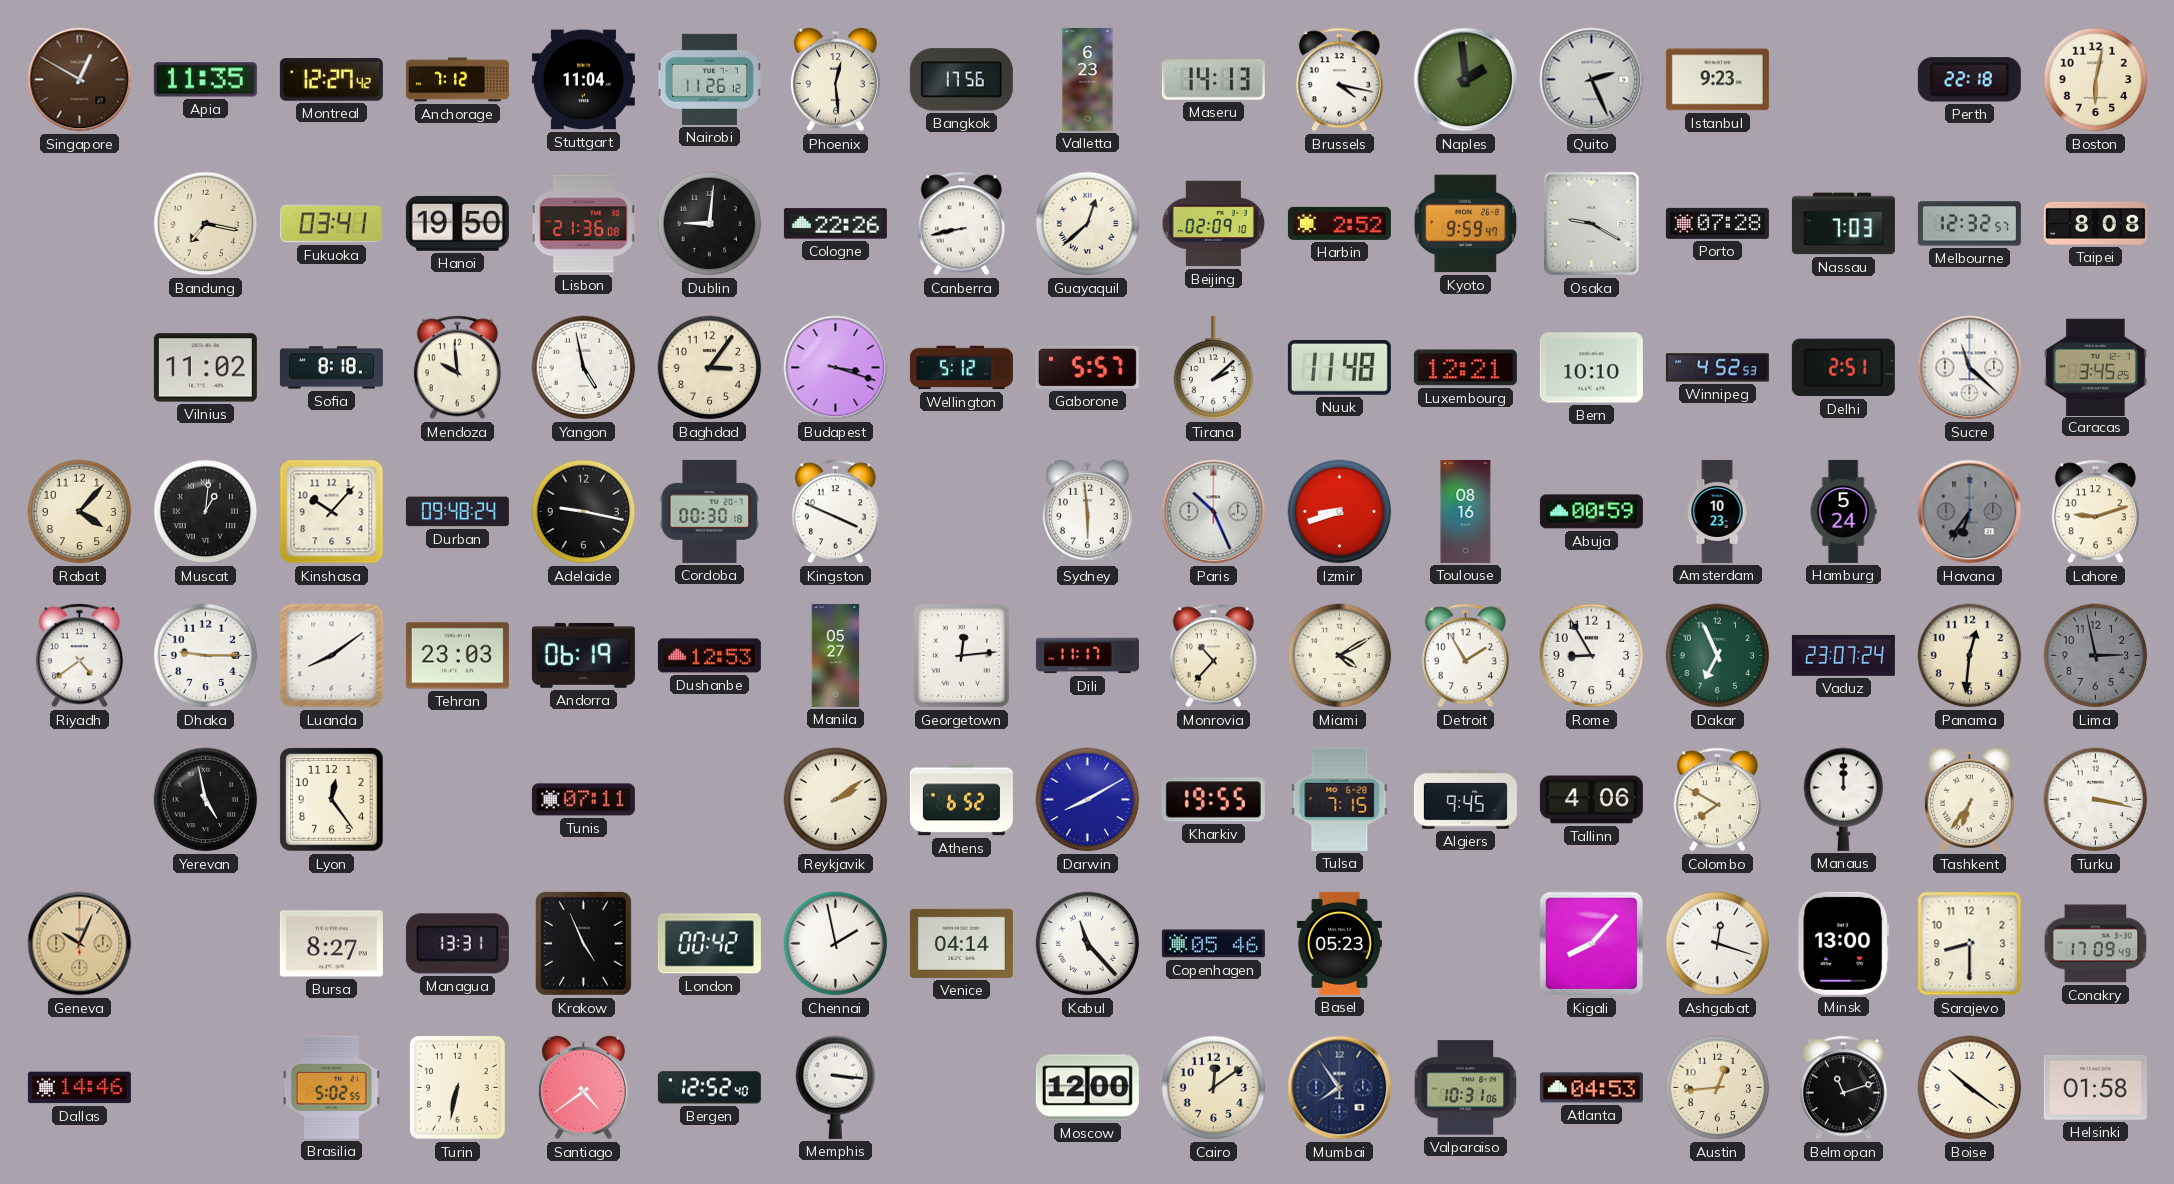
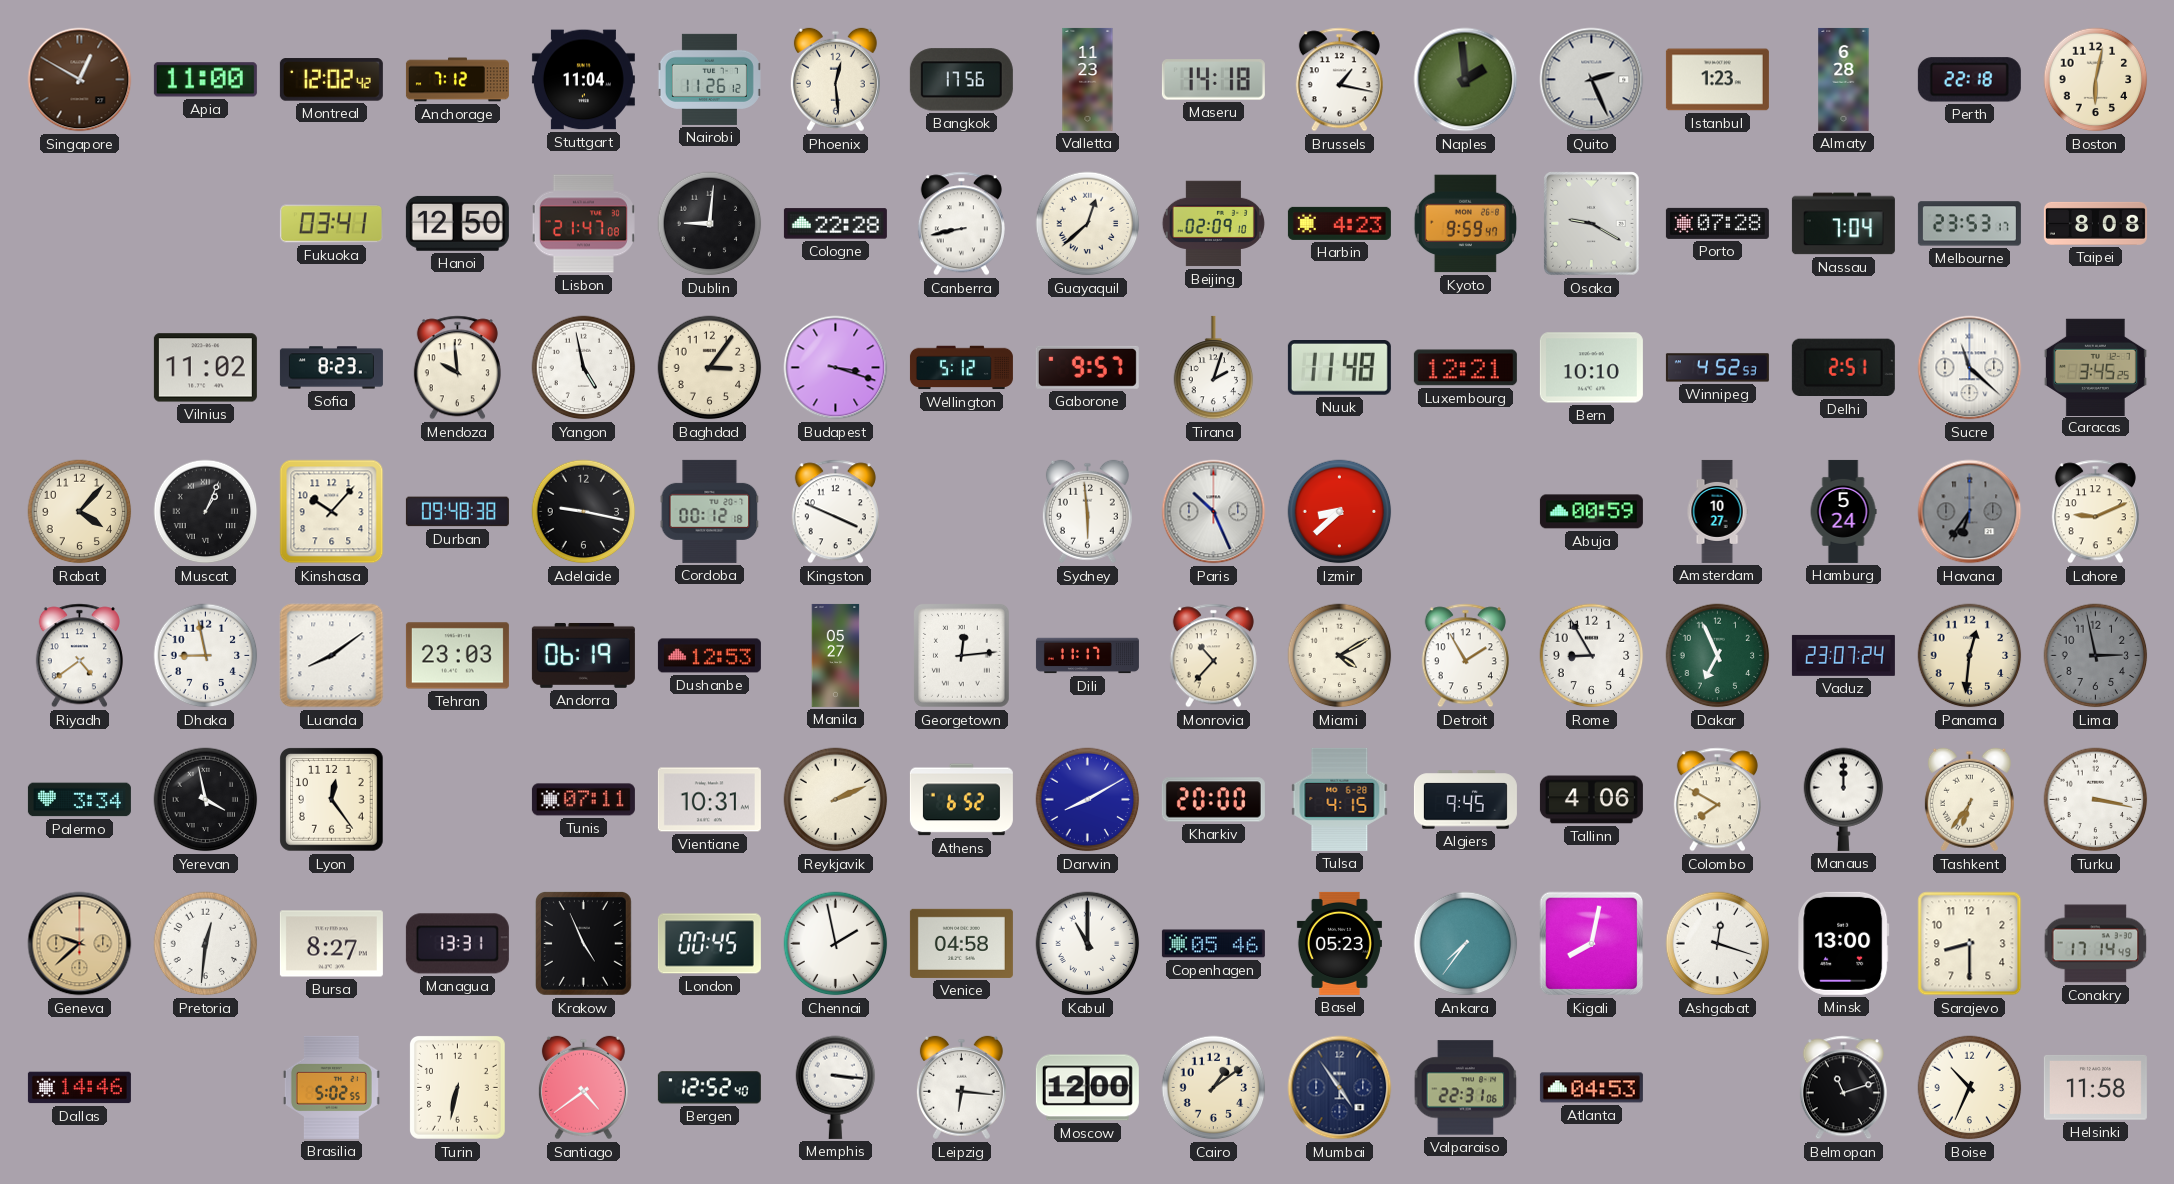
Apia: 11:35 -> 11:00 (205, 80)
Montreal: 12:27 -> 12:02 (331, 80)
Valletta: 6:23 -> 11:23 (1088, 79)
Maseru: 14:13 -> 14:18 (1213, 80)
Brussels: 4:17 -> 1:17 (1339, 80)
Istanbul: 9:23 -> 1:23 (1717, 80)
Almaty: none -> 6:28 (1844, 79)
Bandung: 7:17 -> none (206, 224)
Hanoi: 19:50 -> 12:50 (457, 223)
Lisbon: 21:36 -> 21:47 (583, 224)
Cologne: 22:26 -> 22:28 (835, 224)
Harbin: 2:52 -> 4:23 (1339, 223)
Nassau: 7:03 -> 7:04 (1843, 224)
Melbourne: 12:32 -> 23:53 (1969, 224)
Sofia: 8:18 -> 8:23 (331, 368)
Gaborone: 5:57 -> 9:57 (1087, 367)
Tirana: 2:08 -> 2:03 (1214, 368)
Muscat: 1:01 -> 1:04 (206, 512)
Durban: 09:48:24 -> 09:48:38 (457, 512)
Cordoba: 00:30 -> 00:12 (710, 511)
Izmir: 8:42 -> 8:38 (1340, 512)
Toulouse: 08:16 -> none (1466, 511)
Amsterdam: 10:23 -> 10:27 (1717, 511)
Lahore: 9:12 -> 9:11 (2095, 512)
Dhaka: 9:15 -> 8:58 (206, 656)
Palermo: none -> 3:34 (79, 800)
Yerevan: 4:58 -> 3:58 (206, 800)
Vientiane: none -> 10:31 (709, 800)
Reykjavik: 2:09 -> 2:11 (836, 800)
Kharkiv: 19:55 -> 20:00 (1213, 800)
Tulsa: 7:15 -> 4:15 (1340, 799)
Geneva: 10:04 -> 9:38 (80, 944)
Pretoria: none -> 12:31 (206, 944)
London: 00:42 -> 00:45 (709, 944)
Venice: 04:14 -> 04:58 (961, 943)
Kabul: 11:23 -> 11:00 (1088, 944)
Ankara: none -> 7:36 (1466, 944)
Kigali: 8:07 -> 8:02 (1592, 944)
Conakry: 17:09 -> 17:14 (2096, 944)
Leipzig: none -> 6:16 (961, 1088)
Cairo: 12:09 -> 1:09 (1214, 1088)
Mumbai: 7:54 -> 4:54 (1340, 1088)
Valparaiso: 10:31 -> 22:31 (1466, 1088)
Austin: 12:44 -> none (1718, 1088)
Boise: 10:21 -> 10:34 (1970, 1088)
Helsinki: 01:58 -> 11:58 (2095, 1088)
